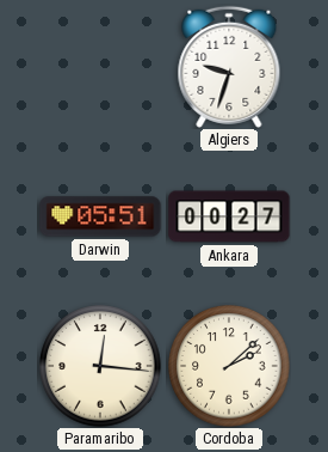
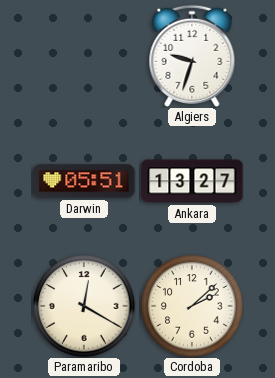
Ankara: 00:27 -> 13:27 (192, 181)
Paramaribo: 12:16 -> 12:20 (84, 306)
